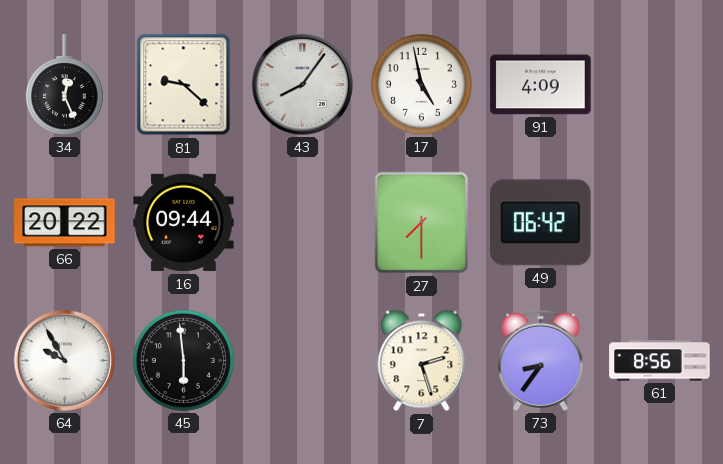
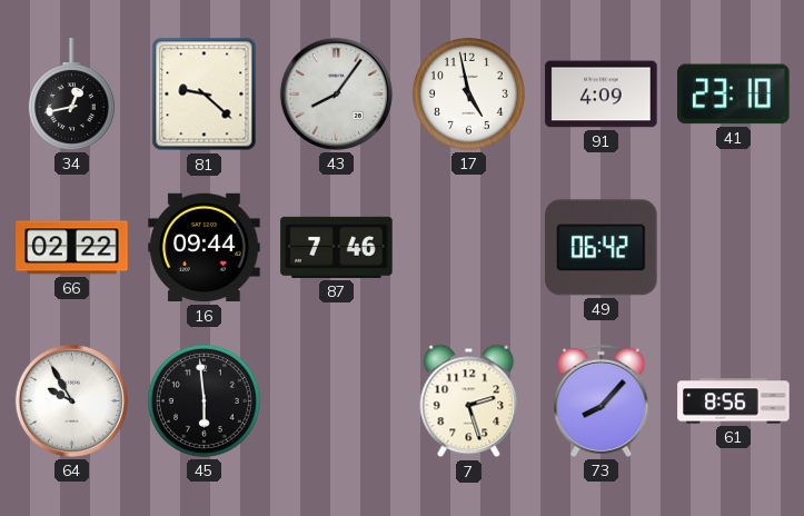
34: 12:26 -> 12:43 (71, 95)
41: none -> 23:10 (734, 95)
66: 20:22 -> 02:22 (72, 248)
87: none -> 7:46 (337, 247)
27: 7:30 -> none (422, 223)
73: 8:36 -> 8:07 (602, 400)
